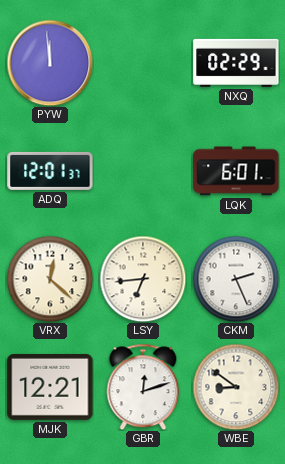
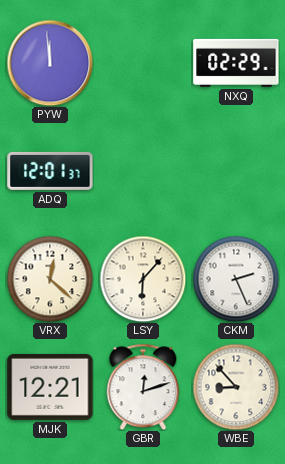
LQK: 6:01 -> none (236, 171)
LSY: 6:44 -> 6:07 (143, 279)
WBE: 8:51 -> 8:53 (236, 387)
